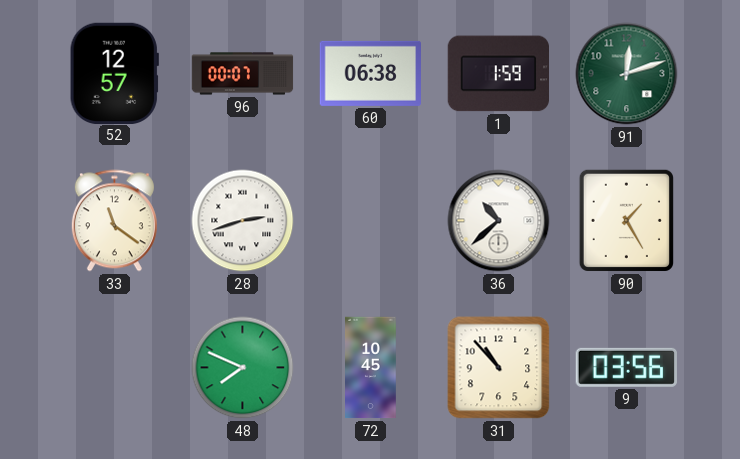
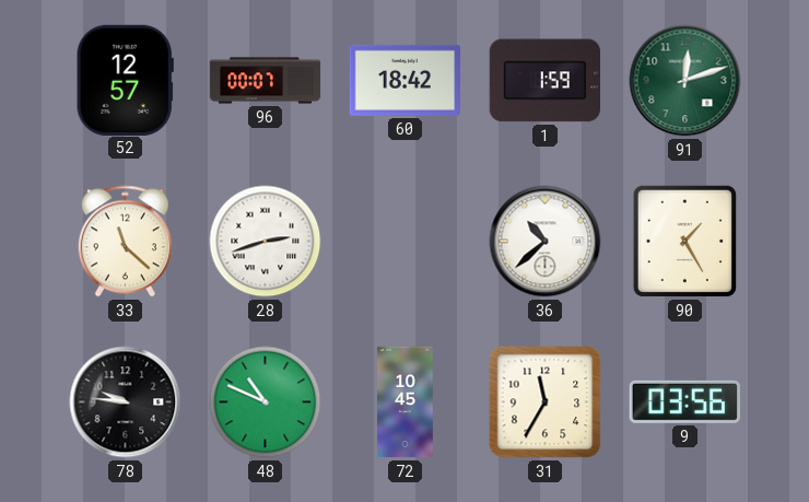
60: 06:38 -> 18:42 (406, 80)
33: 11:21 -> 11:22 (125, 242)
78: none -> 9:46 (126, 402)
48: 7:49 -> 10:49 (266, 402)
31: 10:53 -> 11:35 (546, 402)
